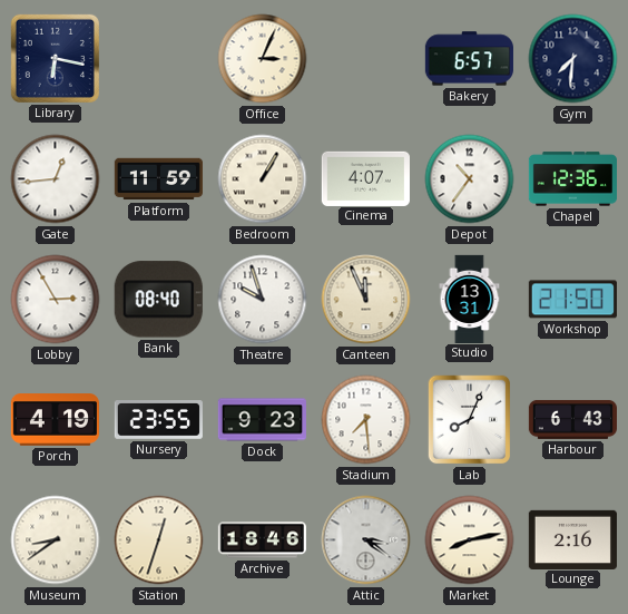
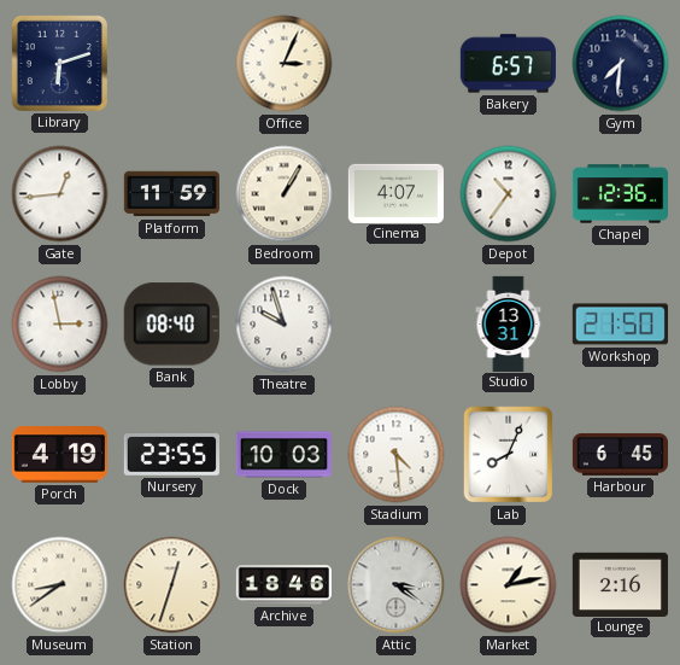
Library: 6:17 -> 6:12 (59, 63)
Lobby: 2:55 -> 2:58 (60, 325)
Canteen: 11:56 -> none (366, 300)
Dock: 9:23 -> 10:03 (283, 455)
Stadium: 7:29 -> 4:29 (397, 455)
Harbour: 6:43 -> 6:45 (620, 454)
Market: 8:13 -> 1:13 (509, 585)
